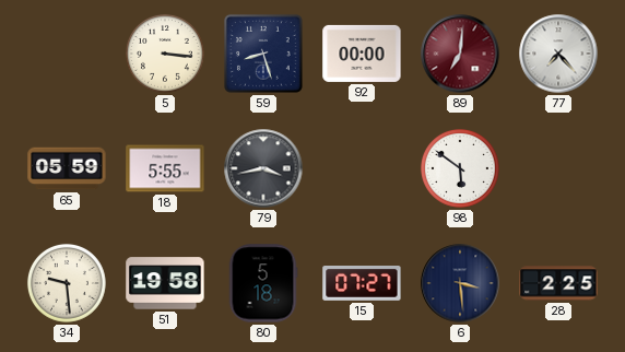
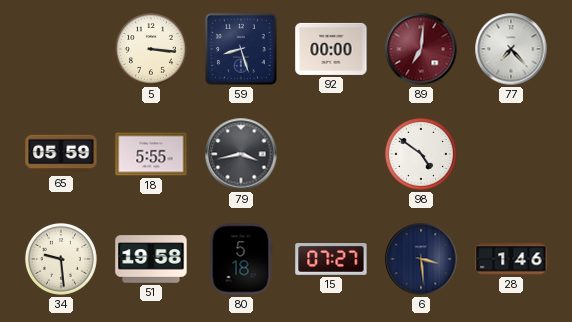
98: 5:51 -> 4:51 (421, 154)
28: 2:25 -> 1:46 (511, 259)
